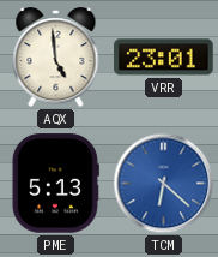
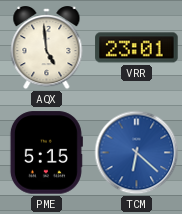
PME: 5:13 -> 5:15 (46, 153)
